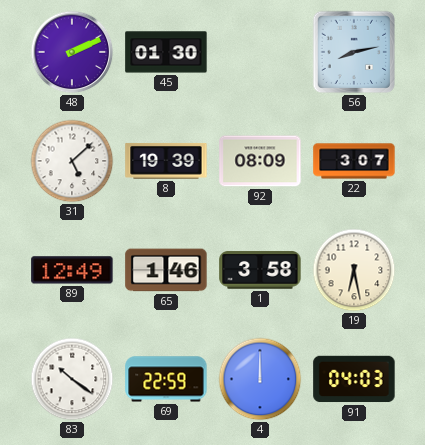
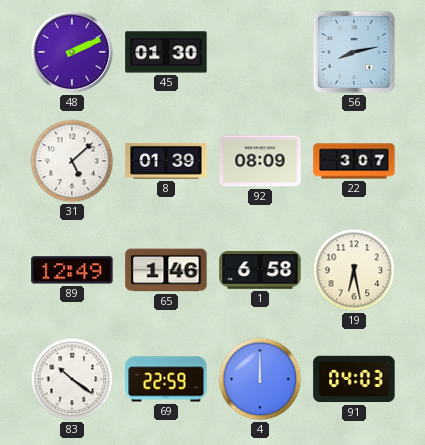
8: 19:39 -> 01:39 (166, 161)
1: 3:58 -> 6:58 (260, 270)
